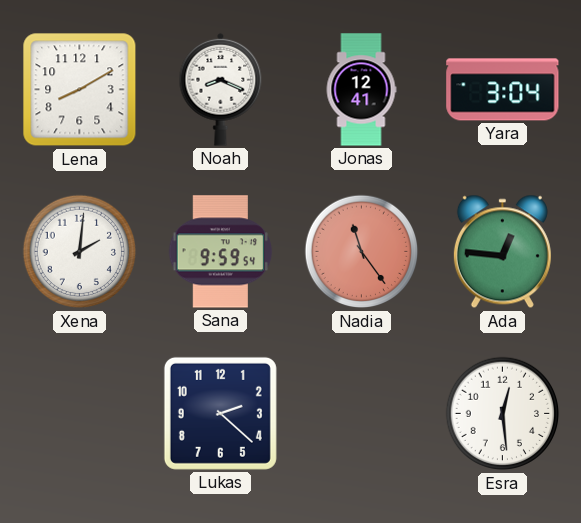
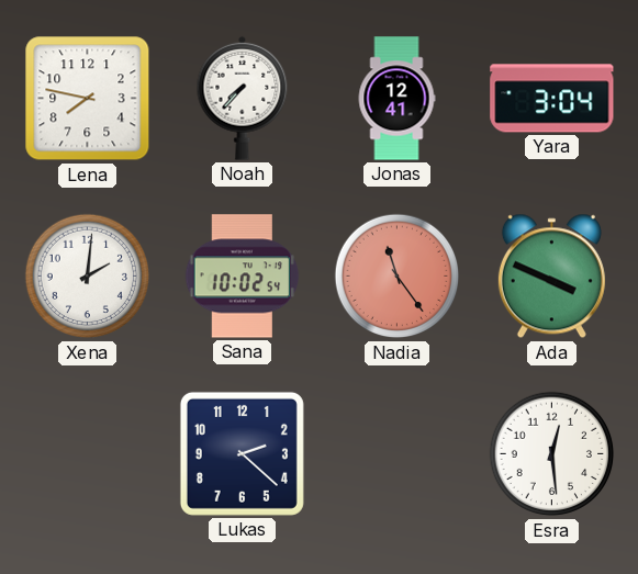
Lena: 8:10 -> 7:47 (88, 99)
Noah: 8:19 -> 7:37 (243, 98)
Sana: 9:59 -> 10:02 (243, 277)
Ada: 12:46 -> 3:49 (551, 277)
